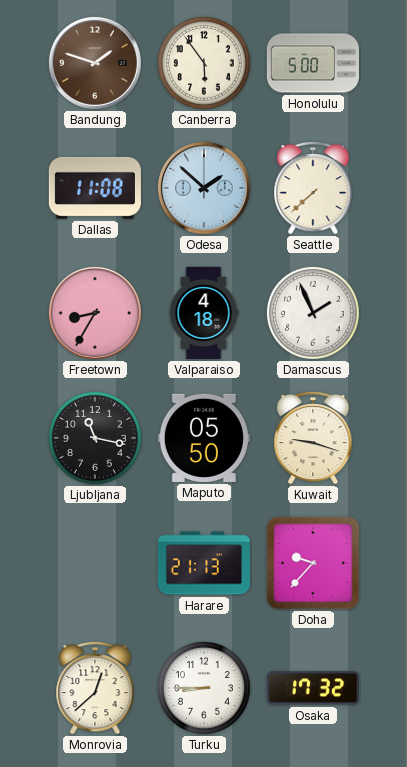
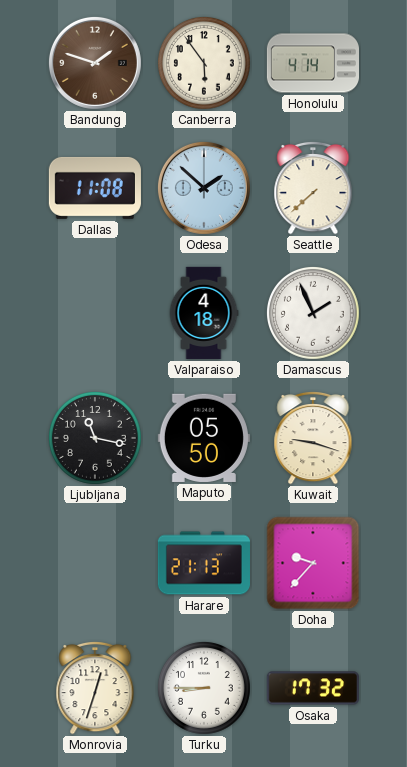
Honolulu: 5:00 -> 4:14 (312, 63)
Freetown: 8:35 -> none (95, 313)
Monrovia: 12:38 -> 12:33 (95, 688)
